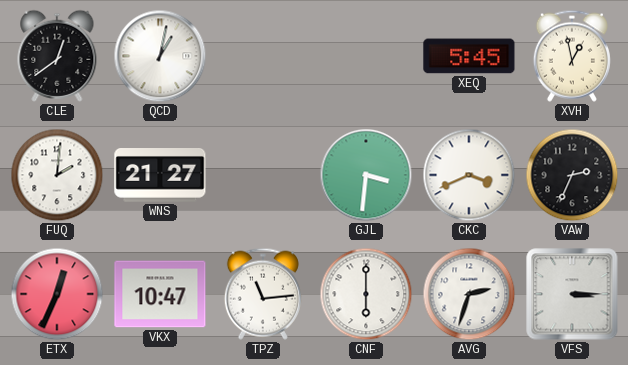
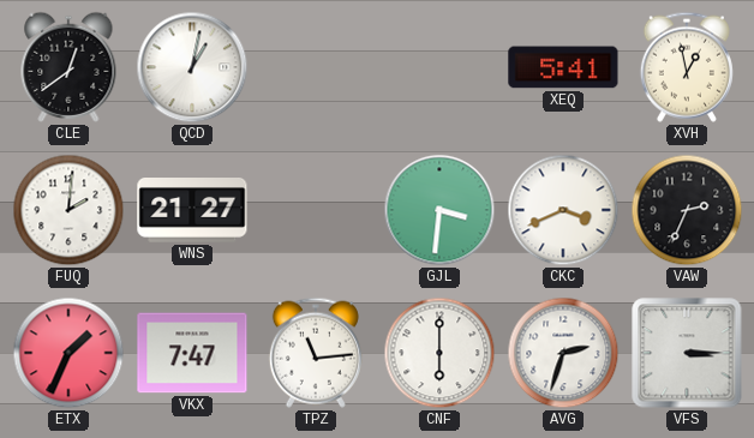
XEQ: 5:45 -> 5:41 (563, 67)
ETX: 12:34 -> 1:34 (68, 353)
VKX: 10:47 -> 7:47 (192, 353)
